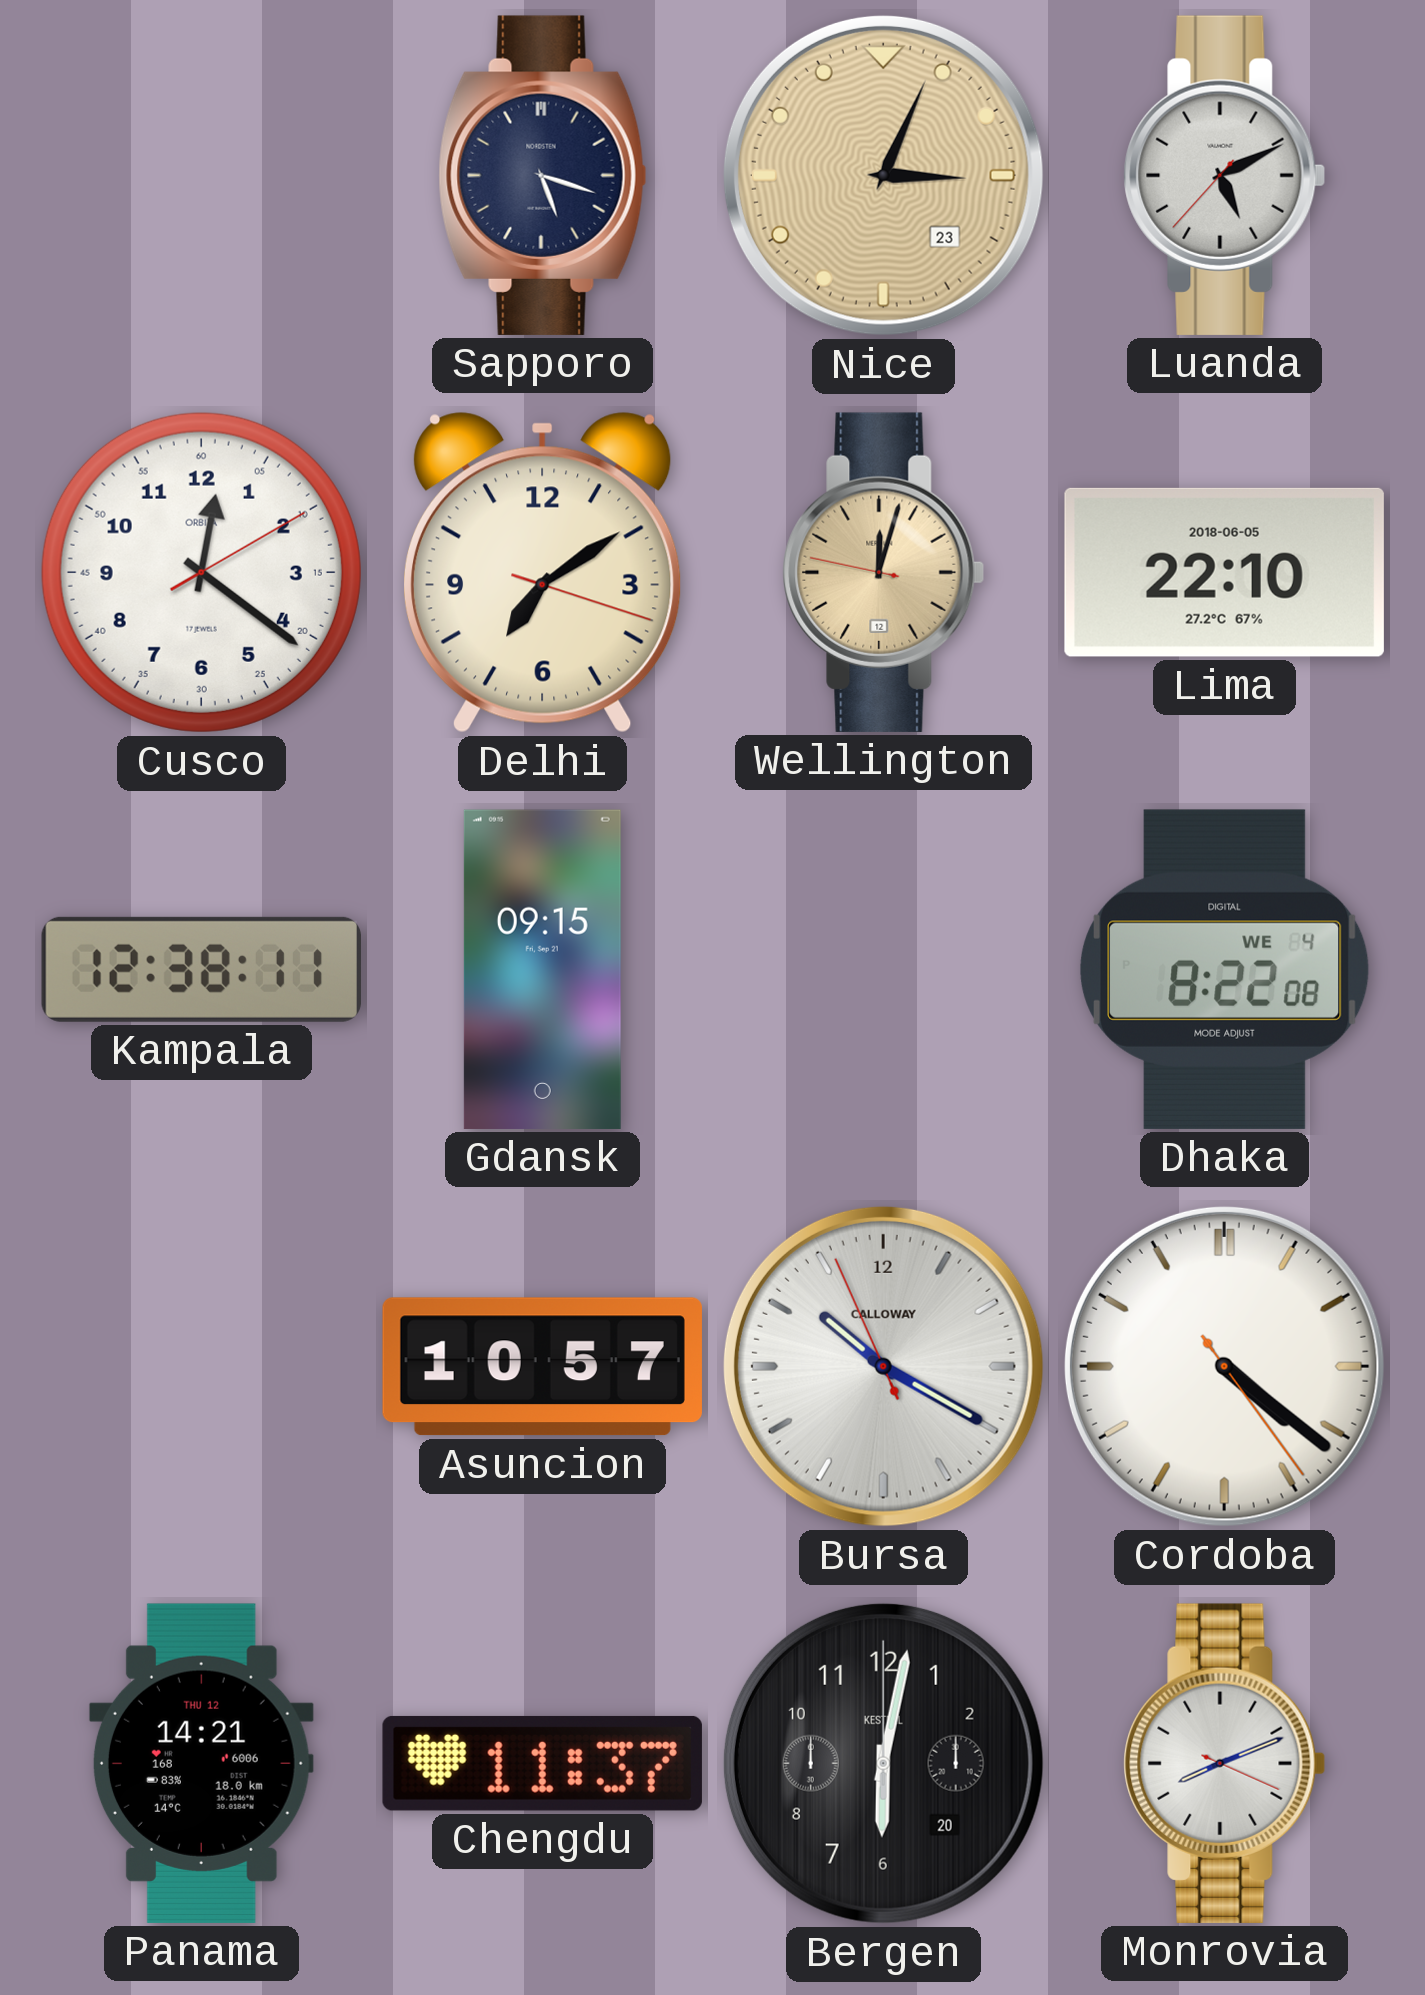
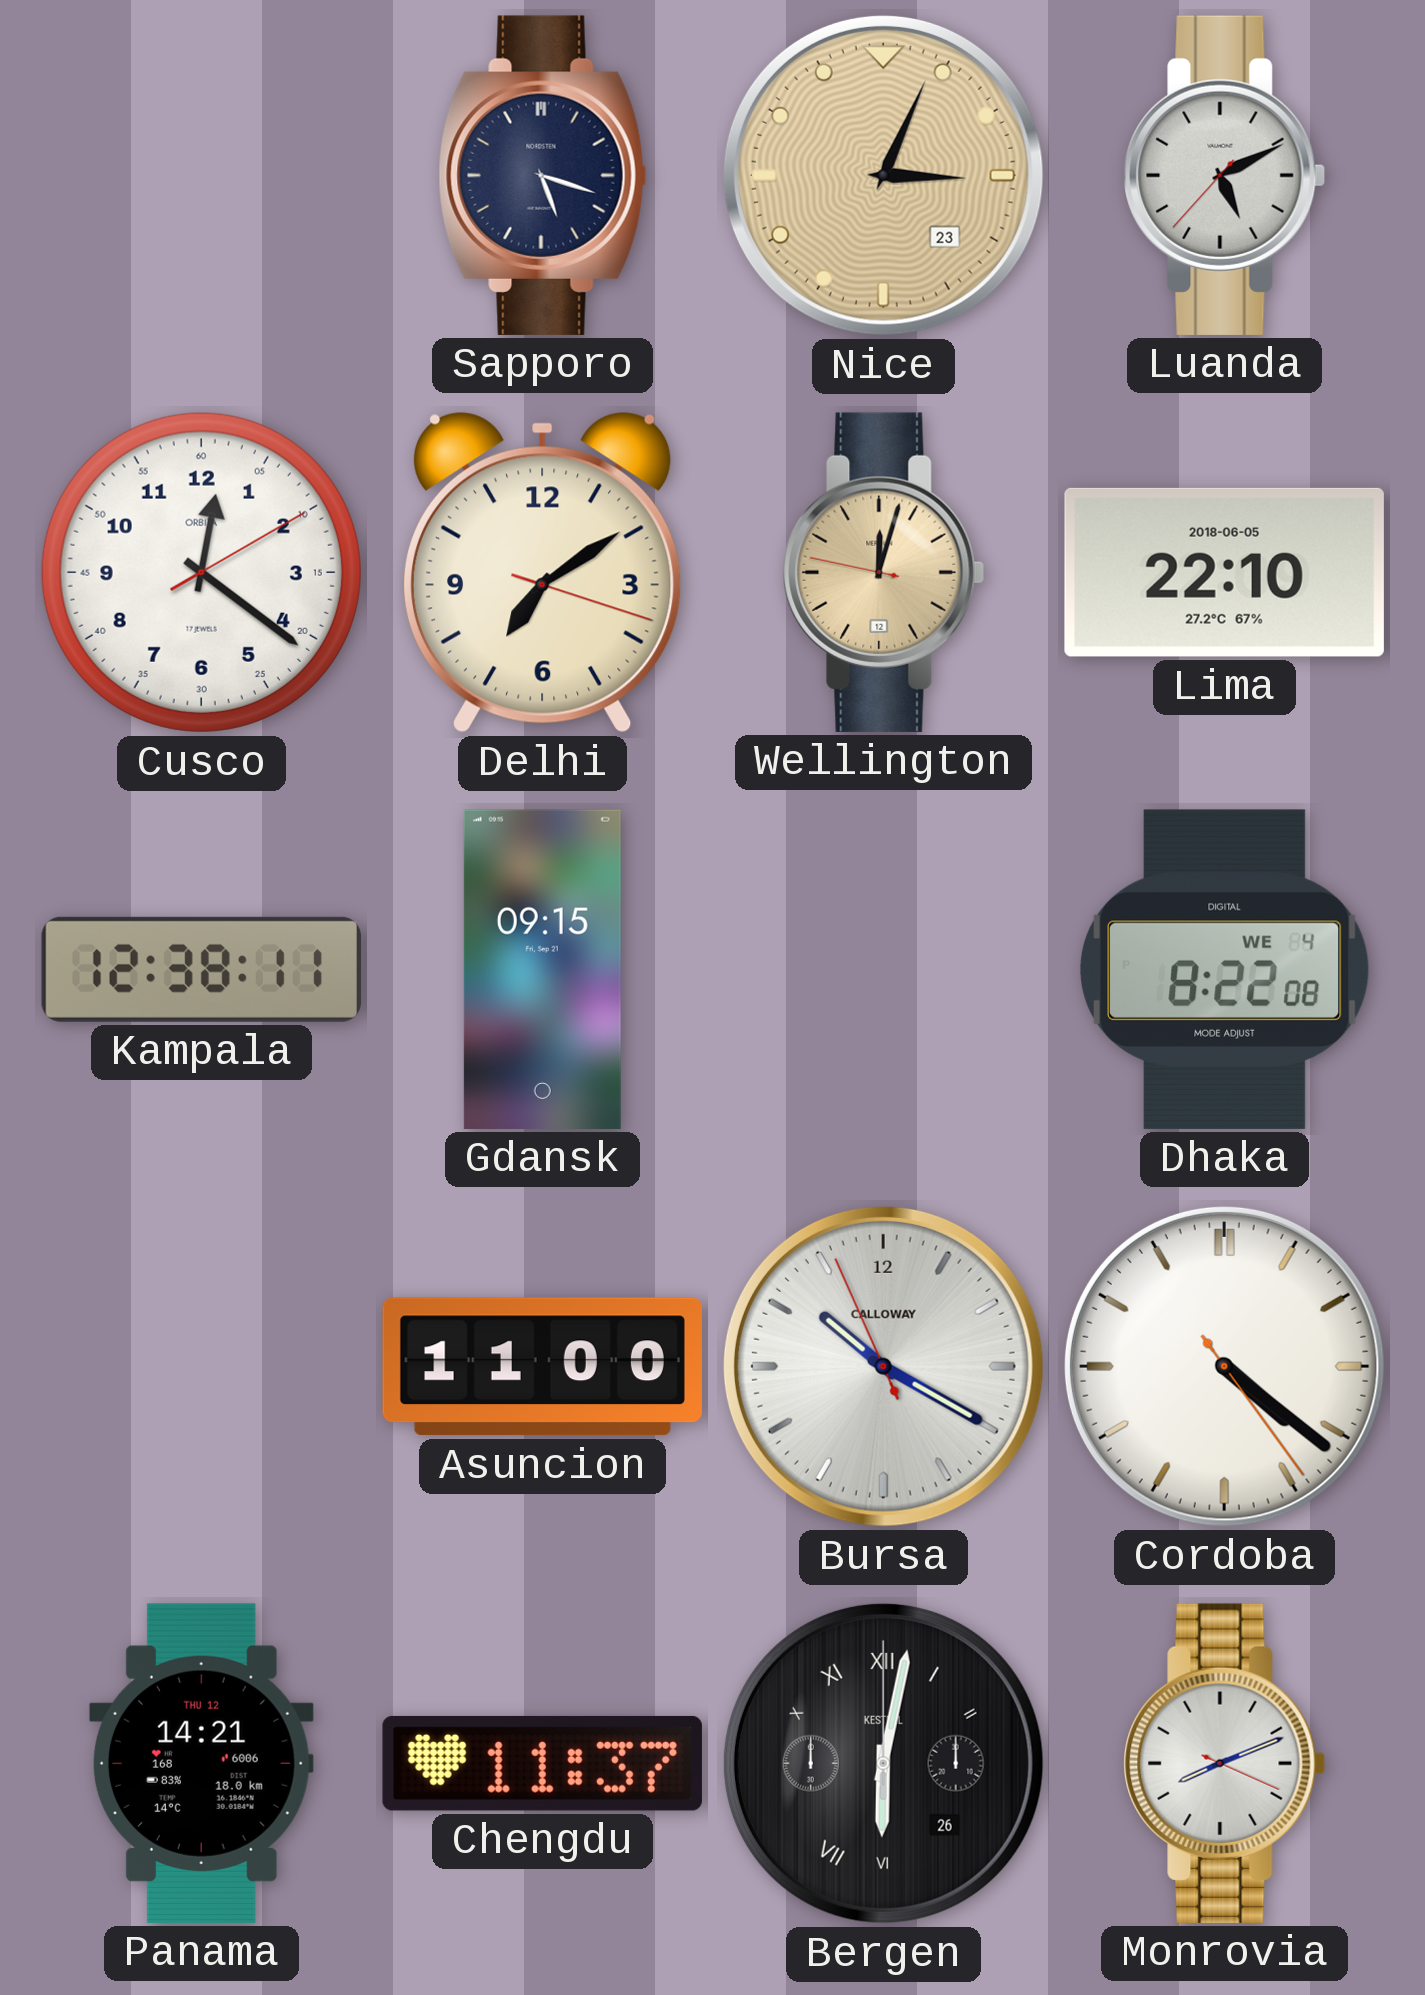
Asuncion: 10:57 -> 11:00 (542, 1367)
Bergen date: 20 -> 26 (883, 1763)
Bergen numerals: Arabic -> Roman (883, 1763)
